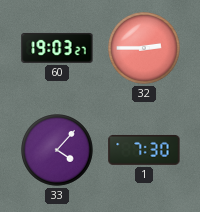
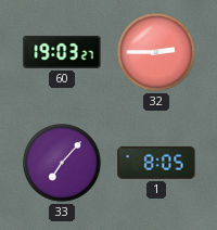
33: 4:07 -> 7:07 (63, 164)
1: 7:30 -> 8:05 (156, 163)
